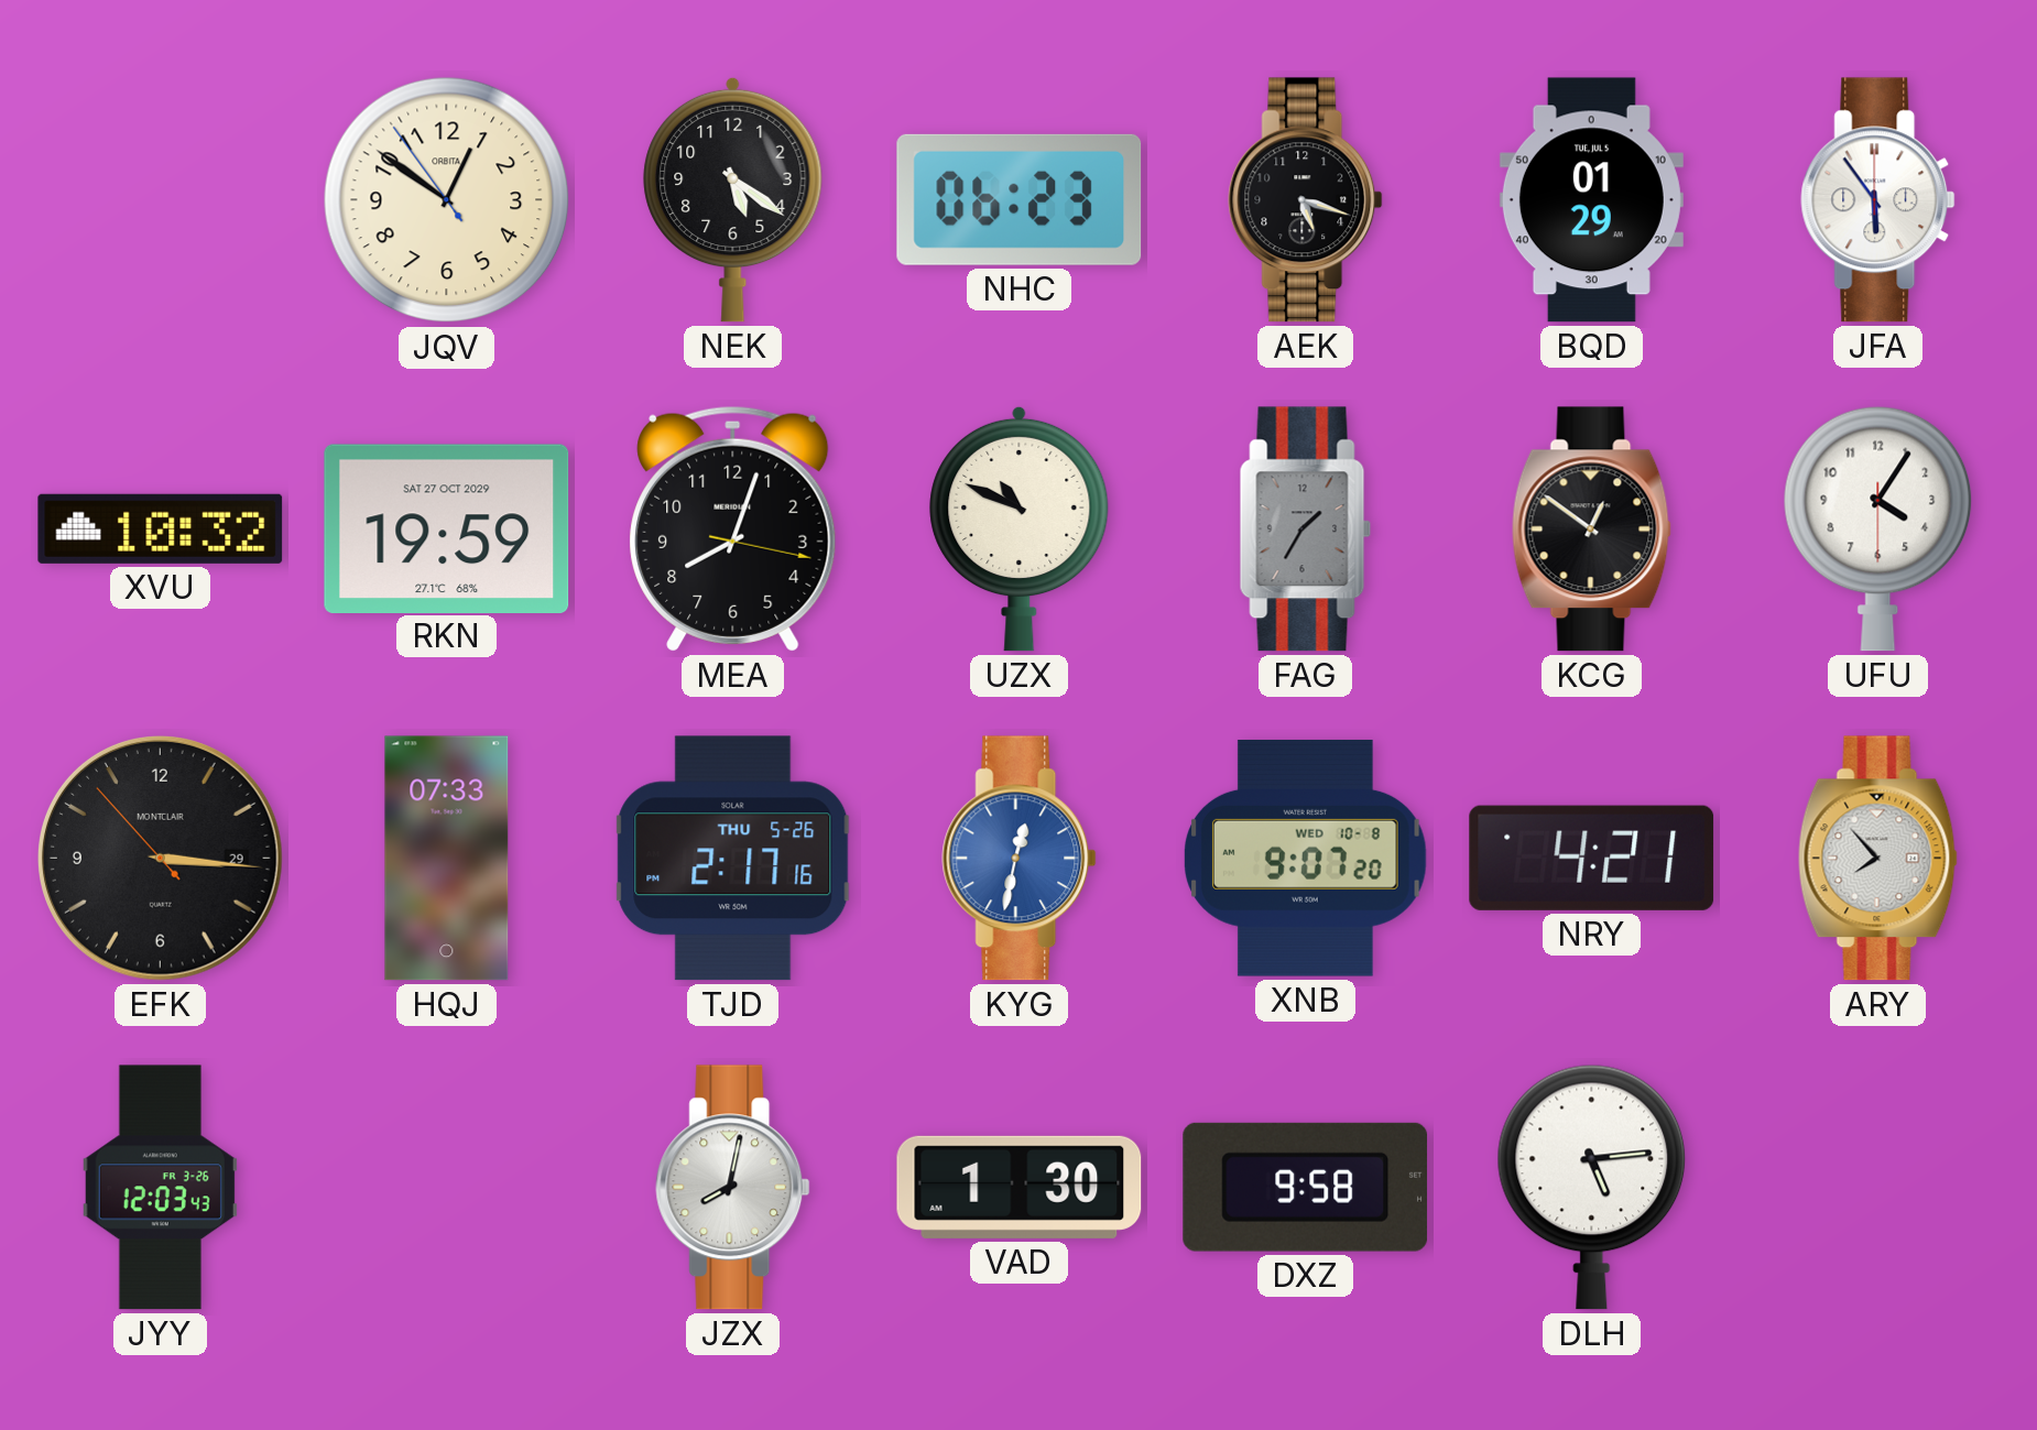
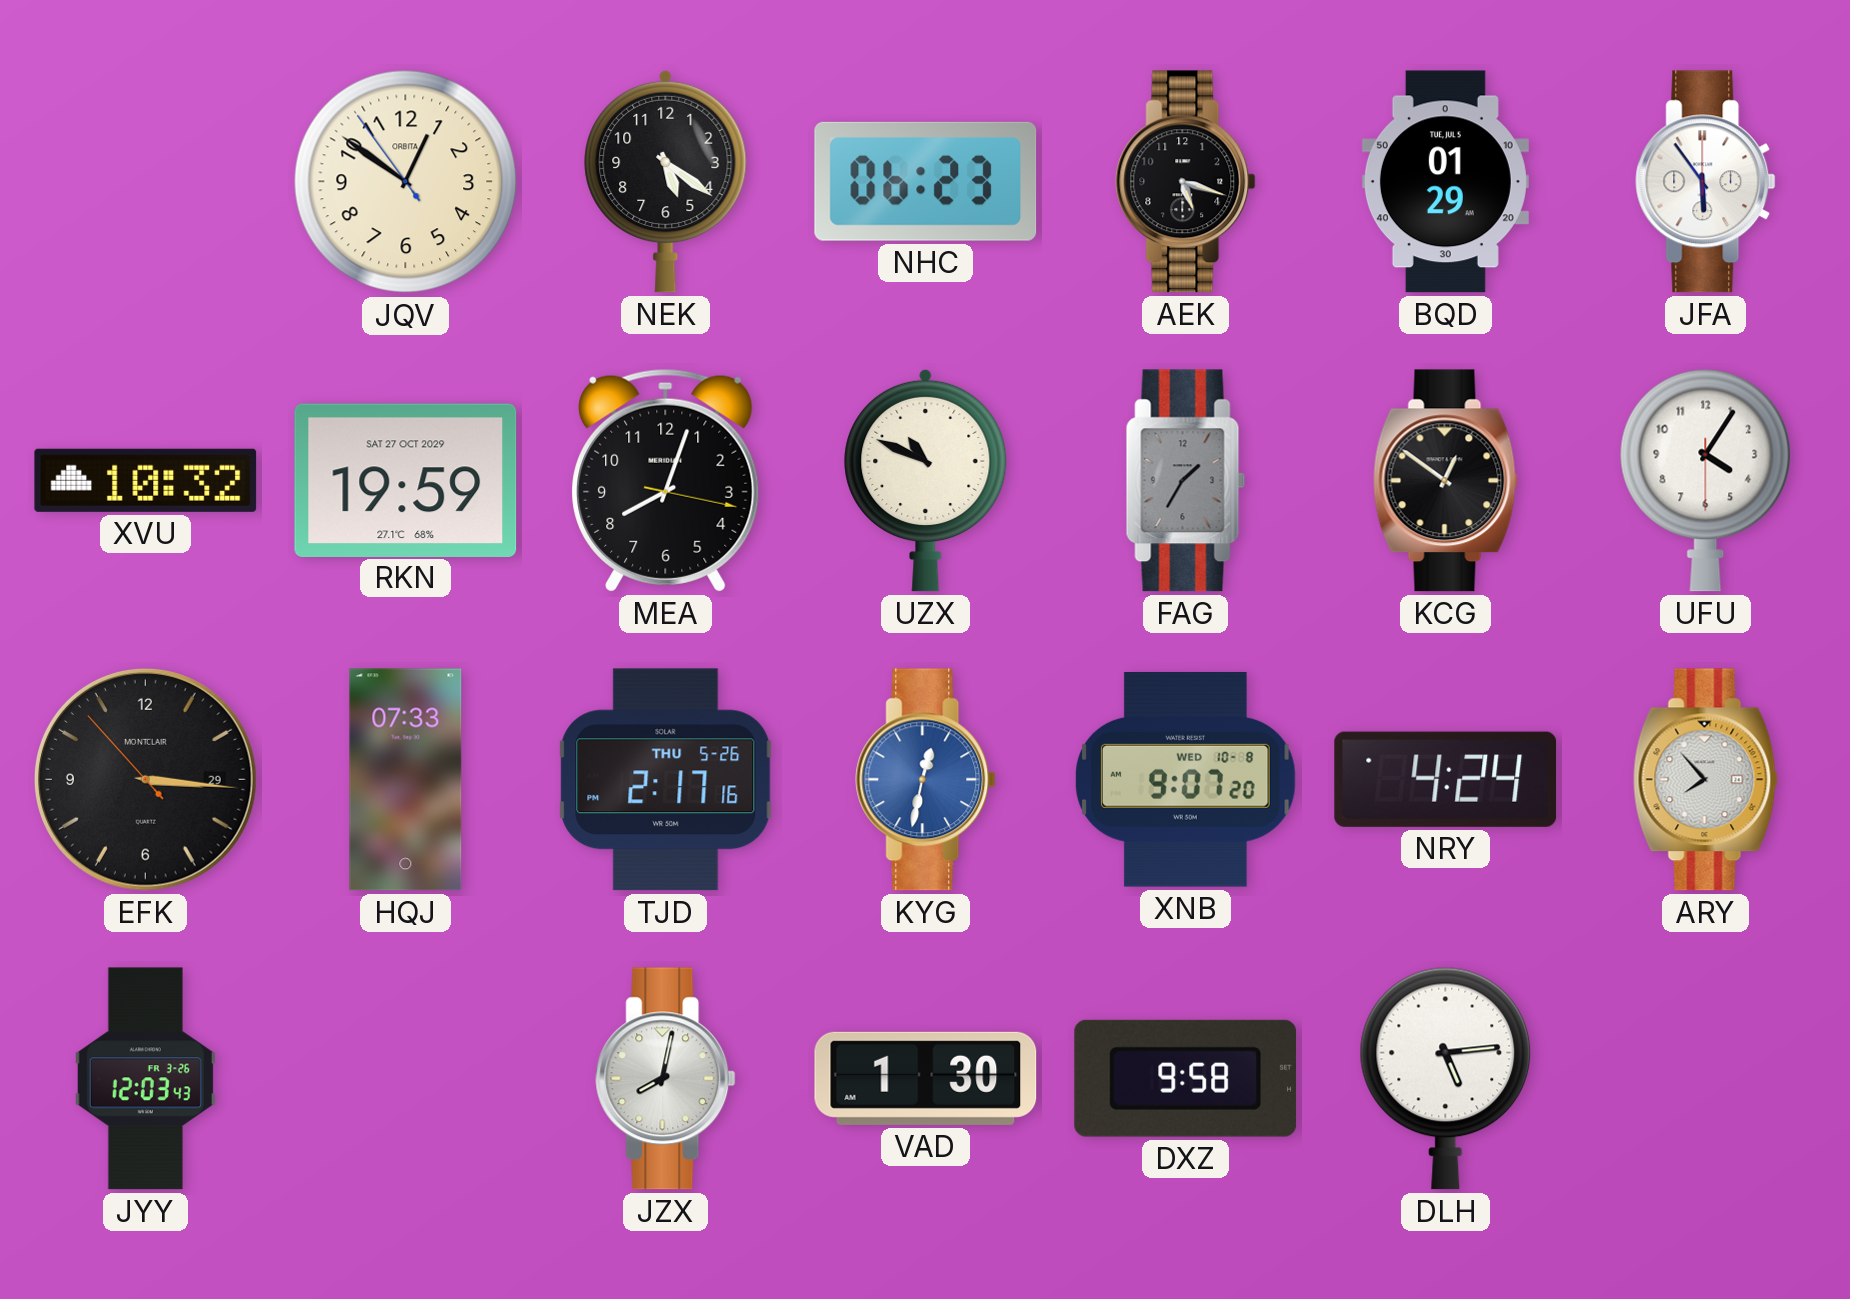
NRY: 4:21 -> 4:24 (1446, 779)
